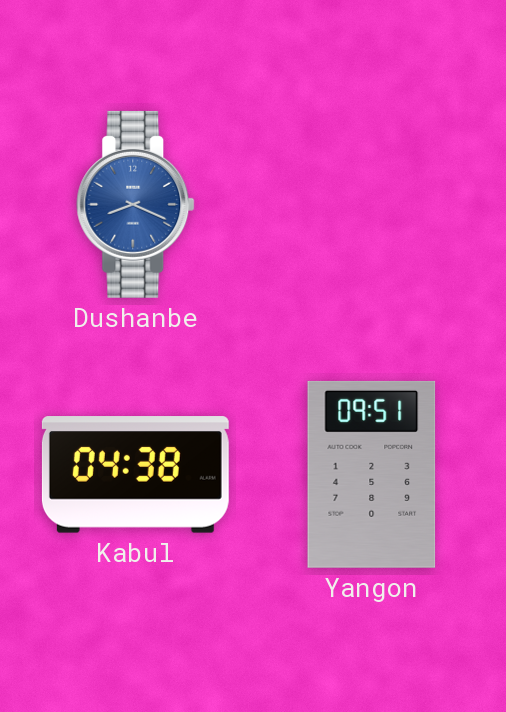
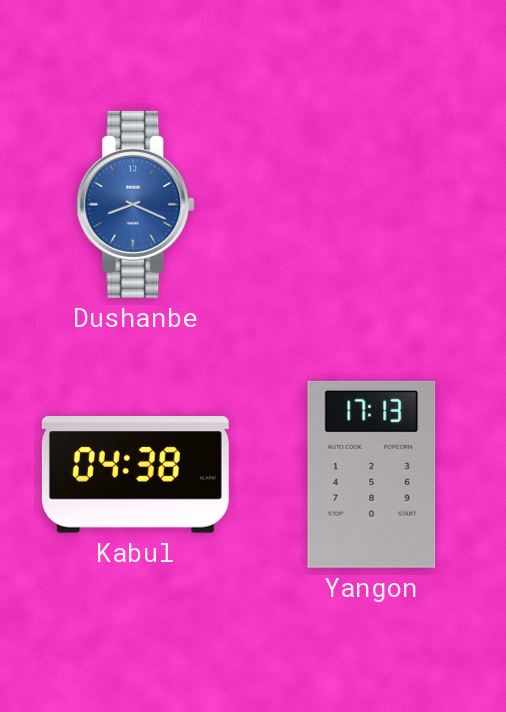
Yangon: 09:51 -> 17:13 (372, 474)
